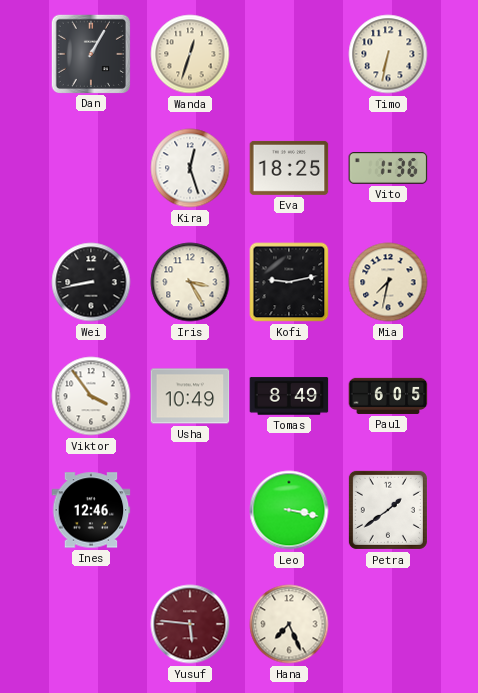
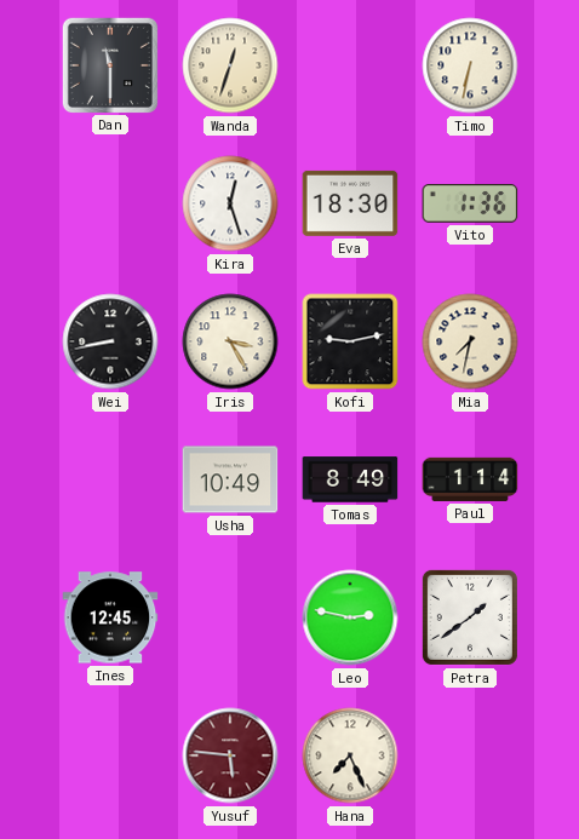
Dan: 1:05 -> 11:30 (109, 64)
Eva: 18:25 -> 18:30 (350, 203)
Viktor: 3:54 -> none (91, 396)
Paul: 6:05 -> 1:14 (470, 479)
Ines: 12:46 -> 12:45 (110, 617)
Leo: 3:17 -> 2:47 (350, 617)
